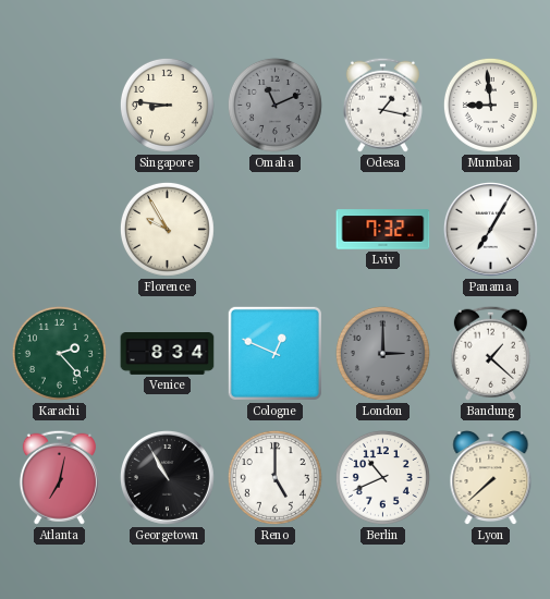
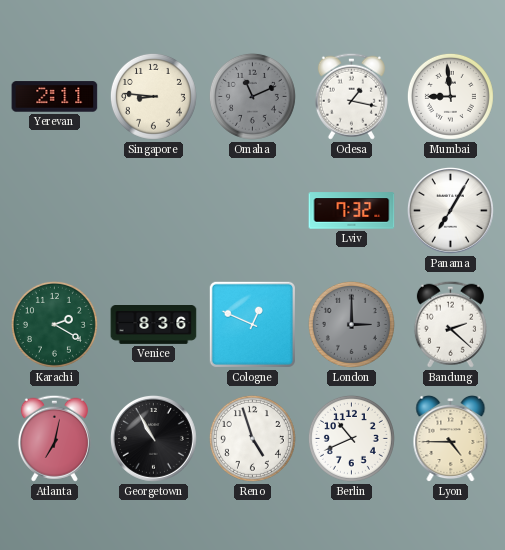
Yerevan: none -> 2:11 (55, 97)
Florence: 9:55 -> none (167, 229)
Karachi: 2:23 -> 2:20 (54, 324)
Venice: 8:34 -> 8:36 (154, 325)
Bandung: 1:22 -> 2:22 (450, 324)
Reno: 5:00 -> 4:57 (252, 438)
Lyon: 7:38 -> 4:45 (451, 439)
